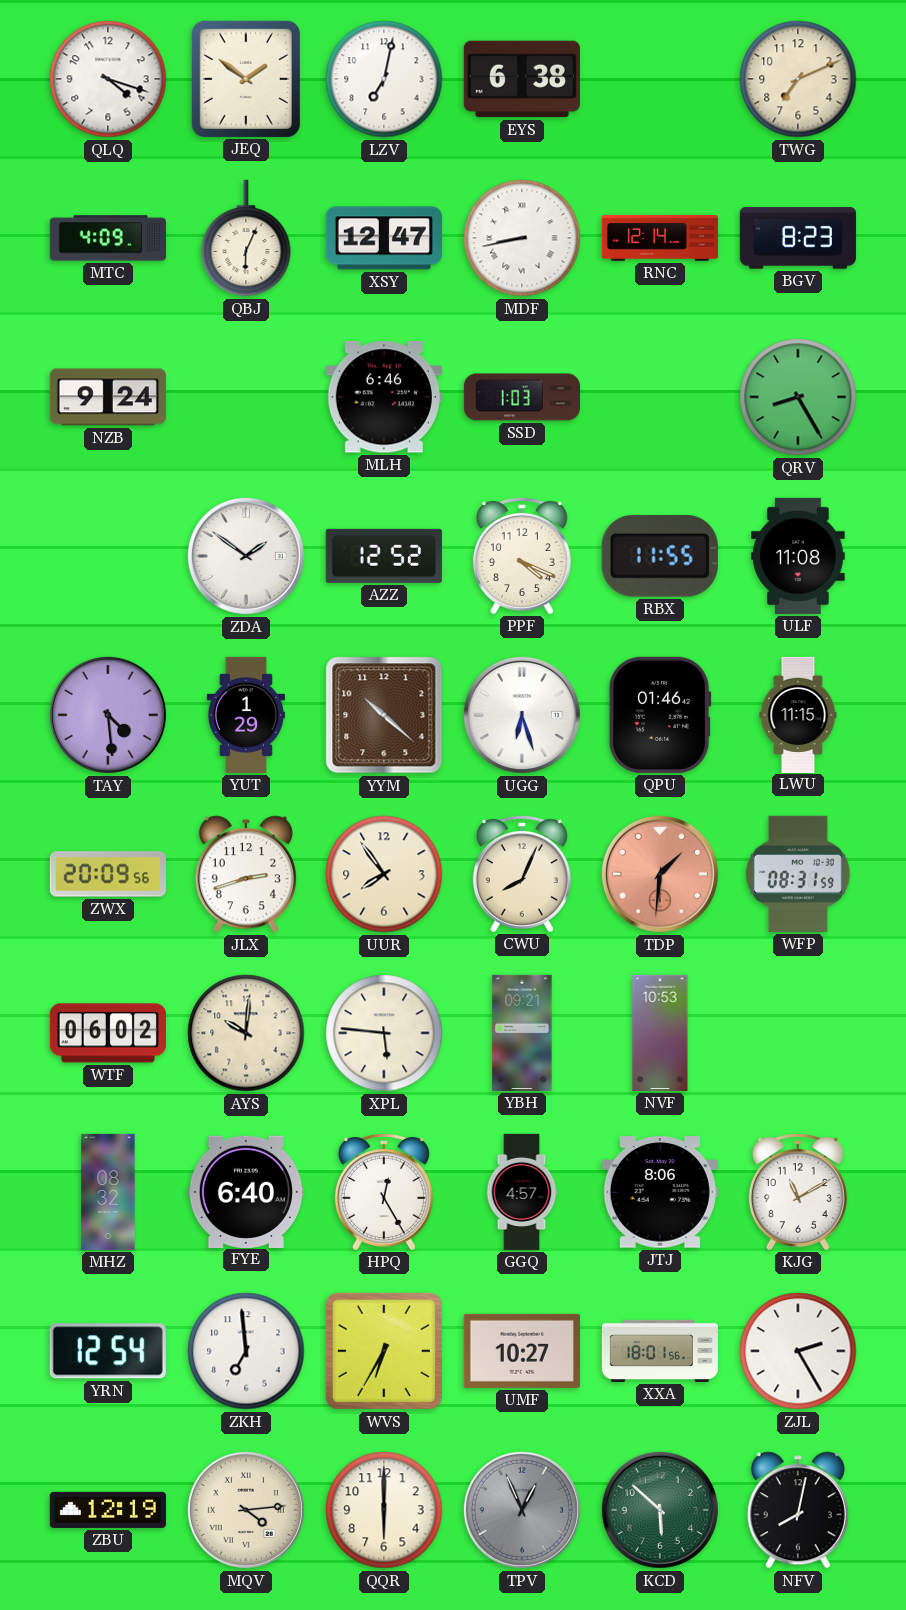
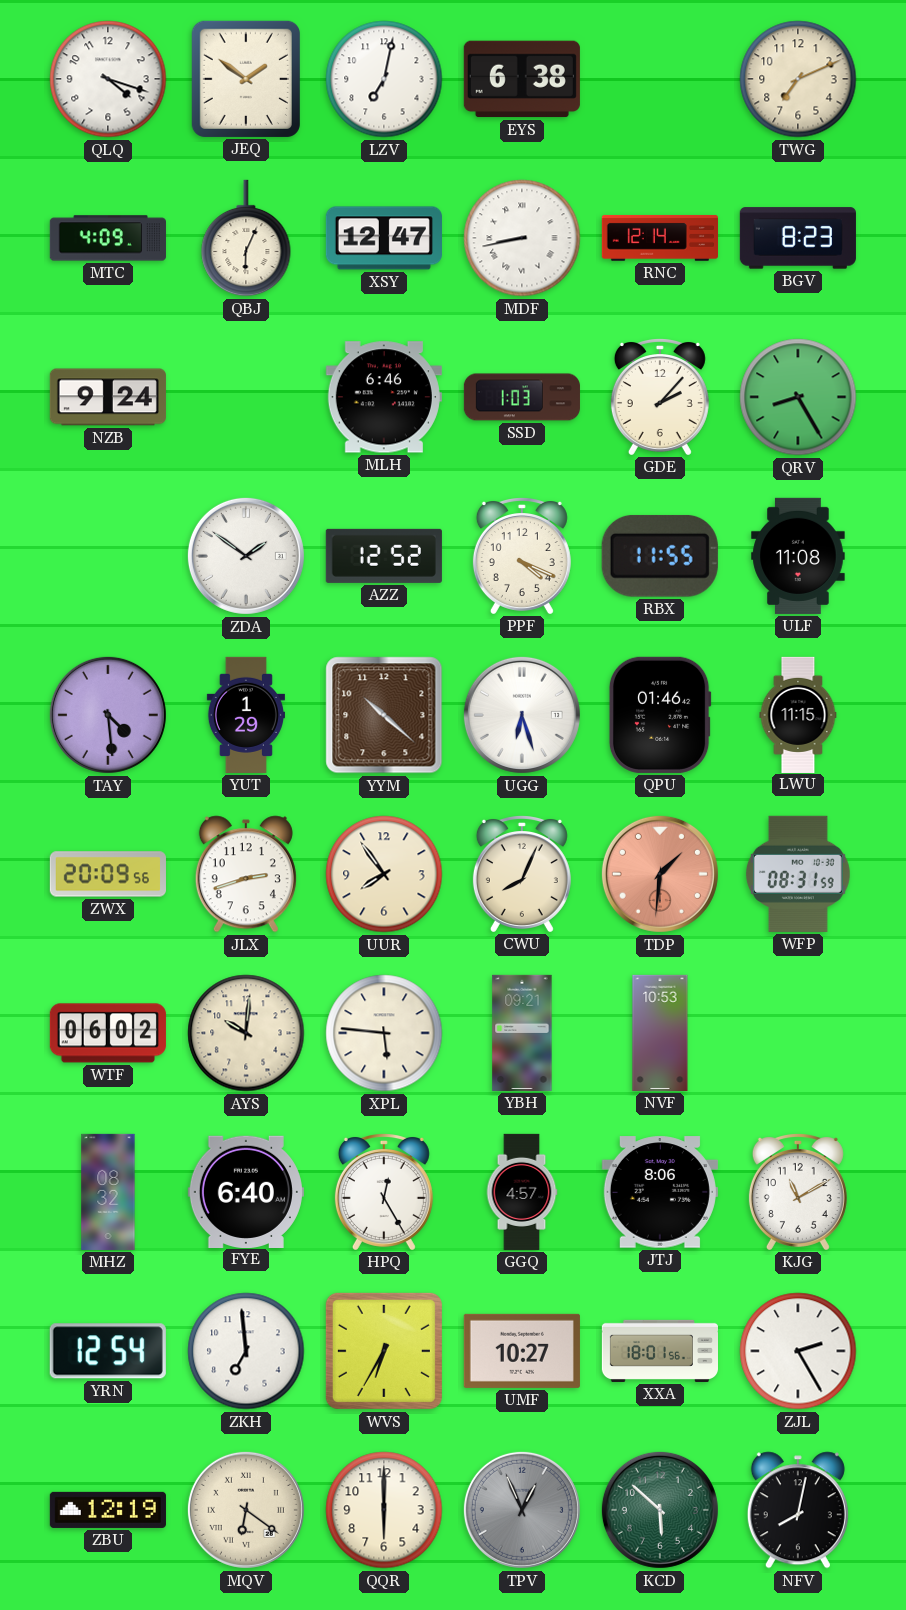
GDE: none -> 2:07 (660, 397)
MQV: 4:14 -> 6:21 (246, 1510)
